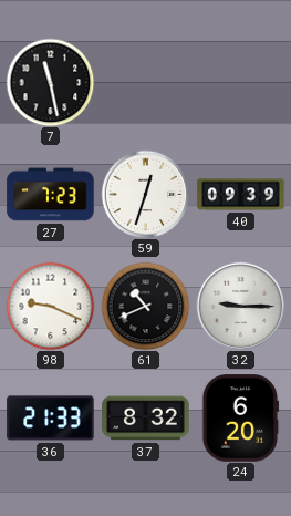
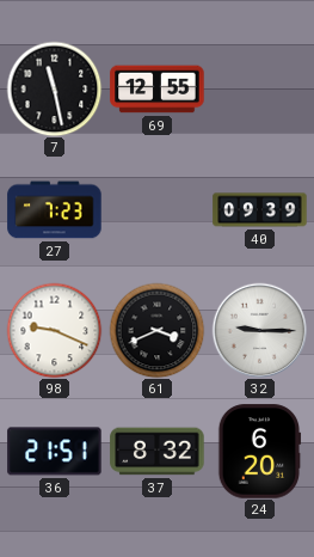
69: none -> 12:55 (158, 90)
59: 12:33 -> none (145, 194)
61: 10:41 -> 3:41 (156, 330)
36: 21:33 -> 21:51 (55, 452)
